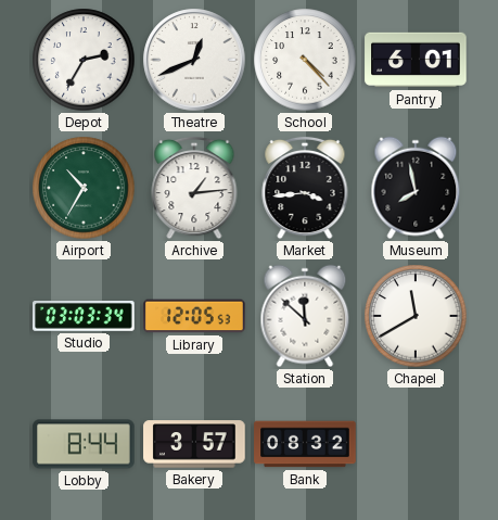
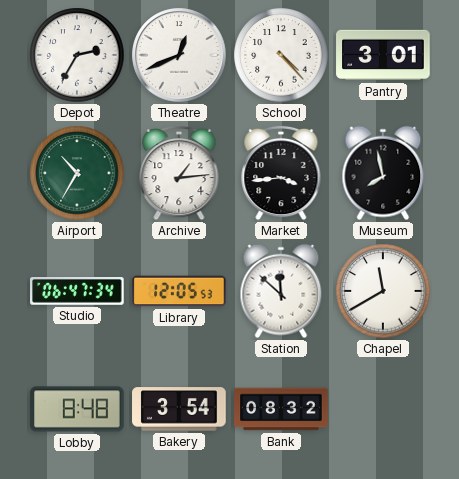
Pantry: 6:01 -> 3:01 (383, 55)
Studio: 03:03 -> 06:47 (77, 292)
Lobby: 8:44 -> 8:48 (77, 409)
Bakery: 3:57 -> 3:54 (179, 409)
